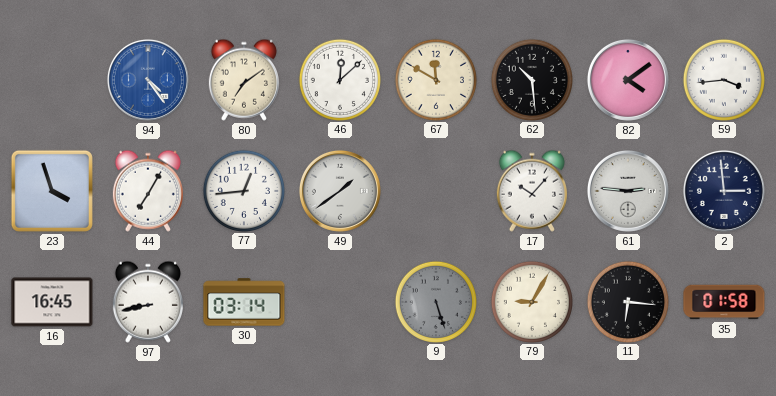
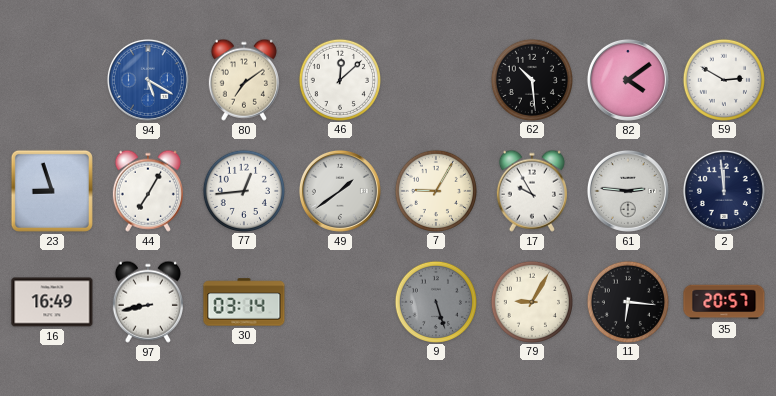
94: 4:24 -> 5:20 (148, 80)
67: 11:50 -> none (435, 79)
59: 3:44 -> 2:50 (723, 79)
23: 3:57 -> 8:57 (52, 191)
7: none -> 9:05 (435, 190)
17: 10:07 -> 9:55 (532, 191)
2: 2:59 -> 11:59 (724, 191)
16: 16:45 -> 16:49 (52, 302)
35: 01:58 -> 20:57 (724, 302)
